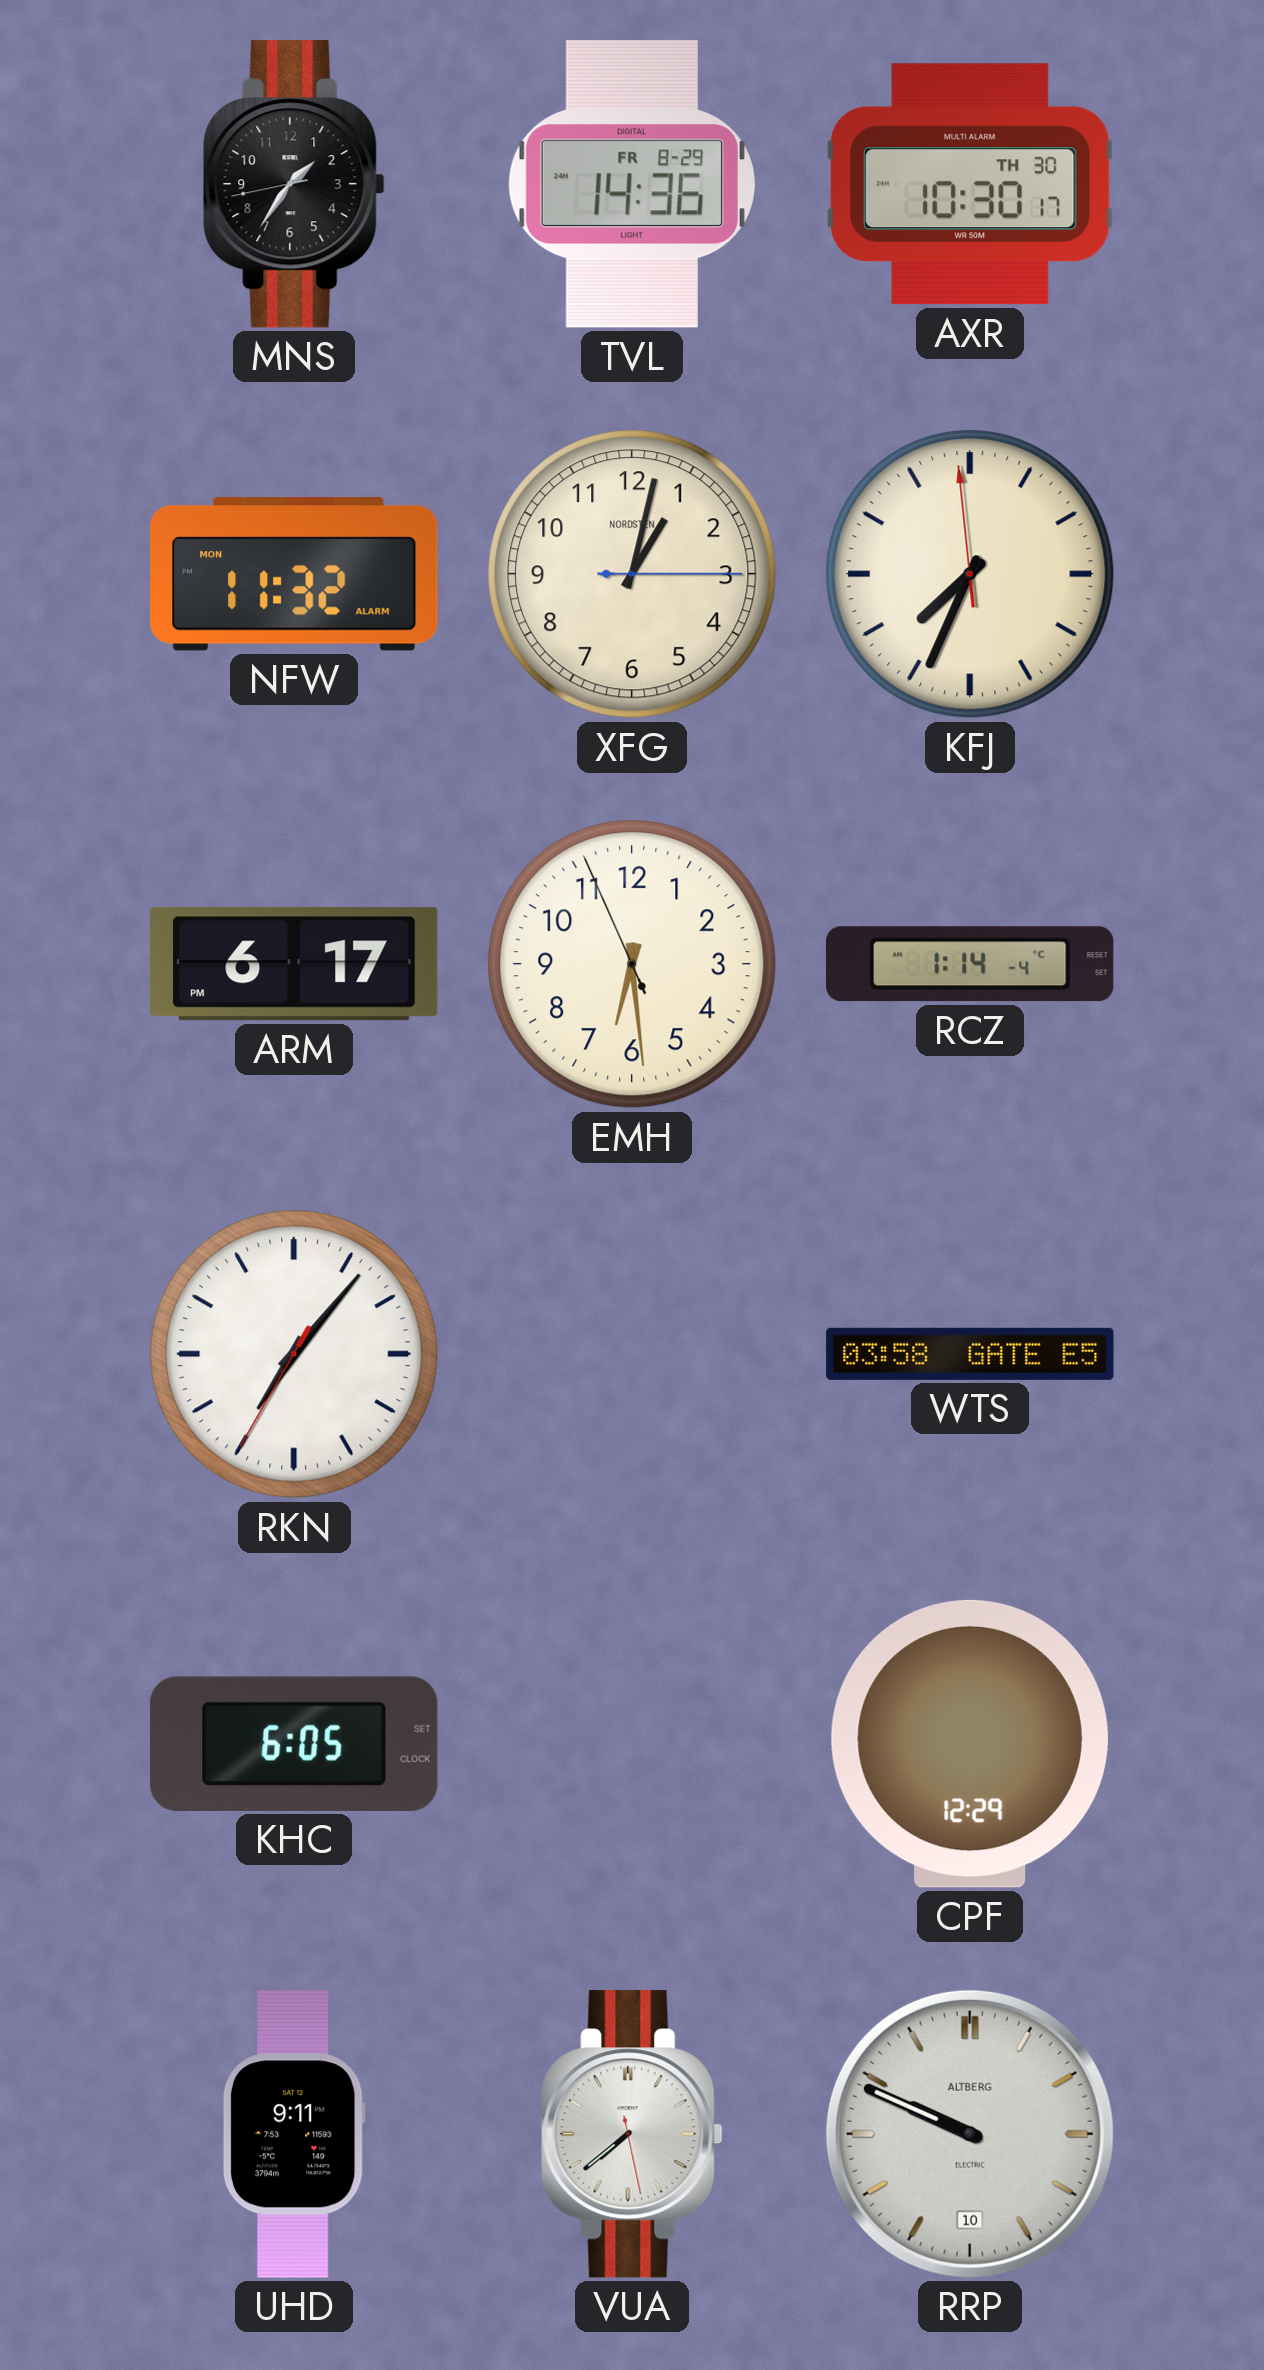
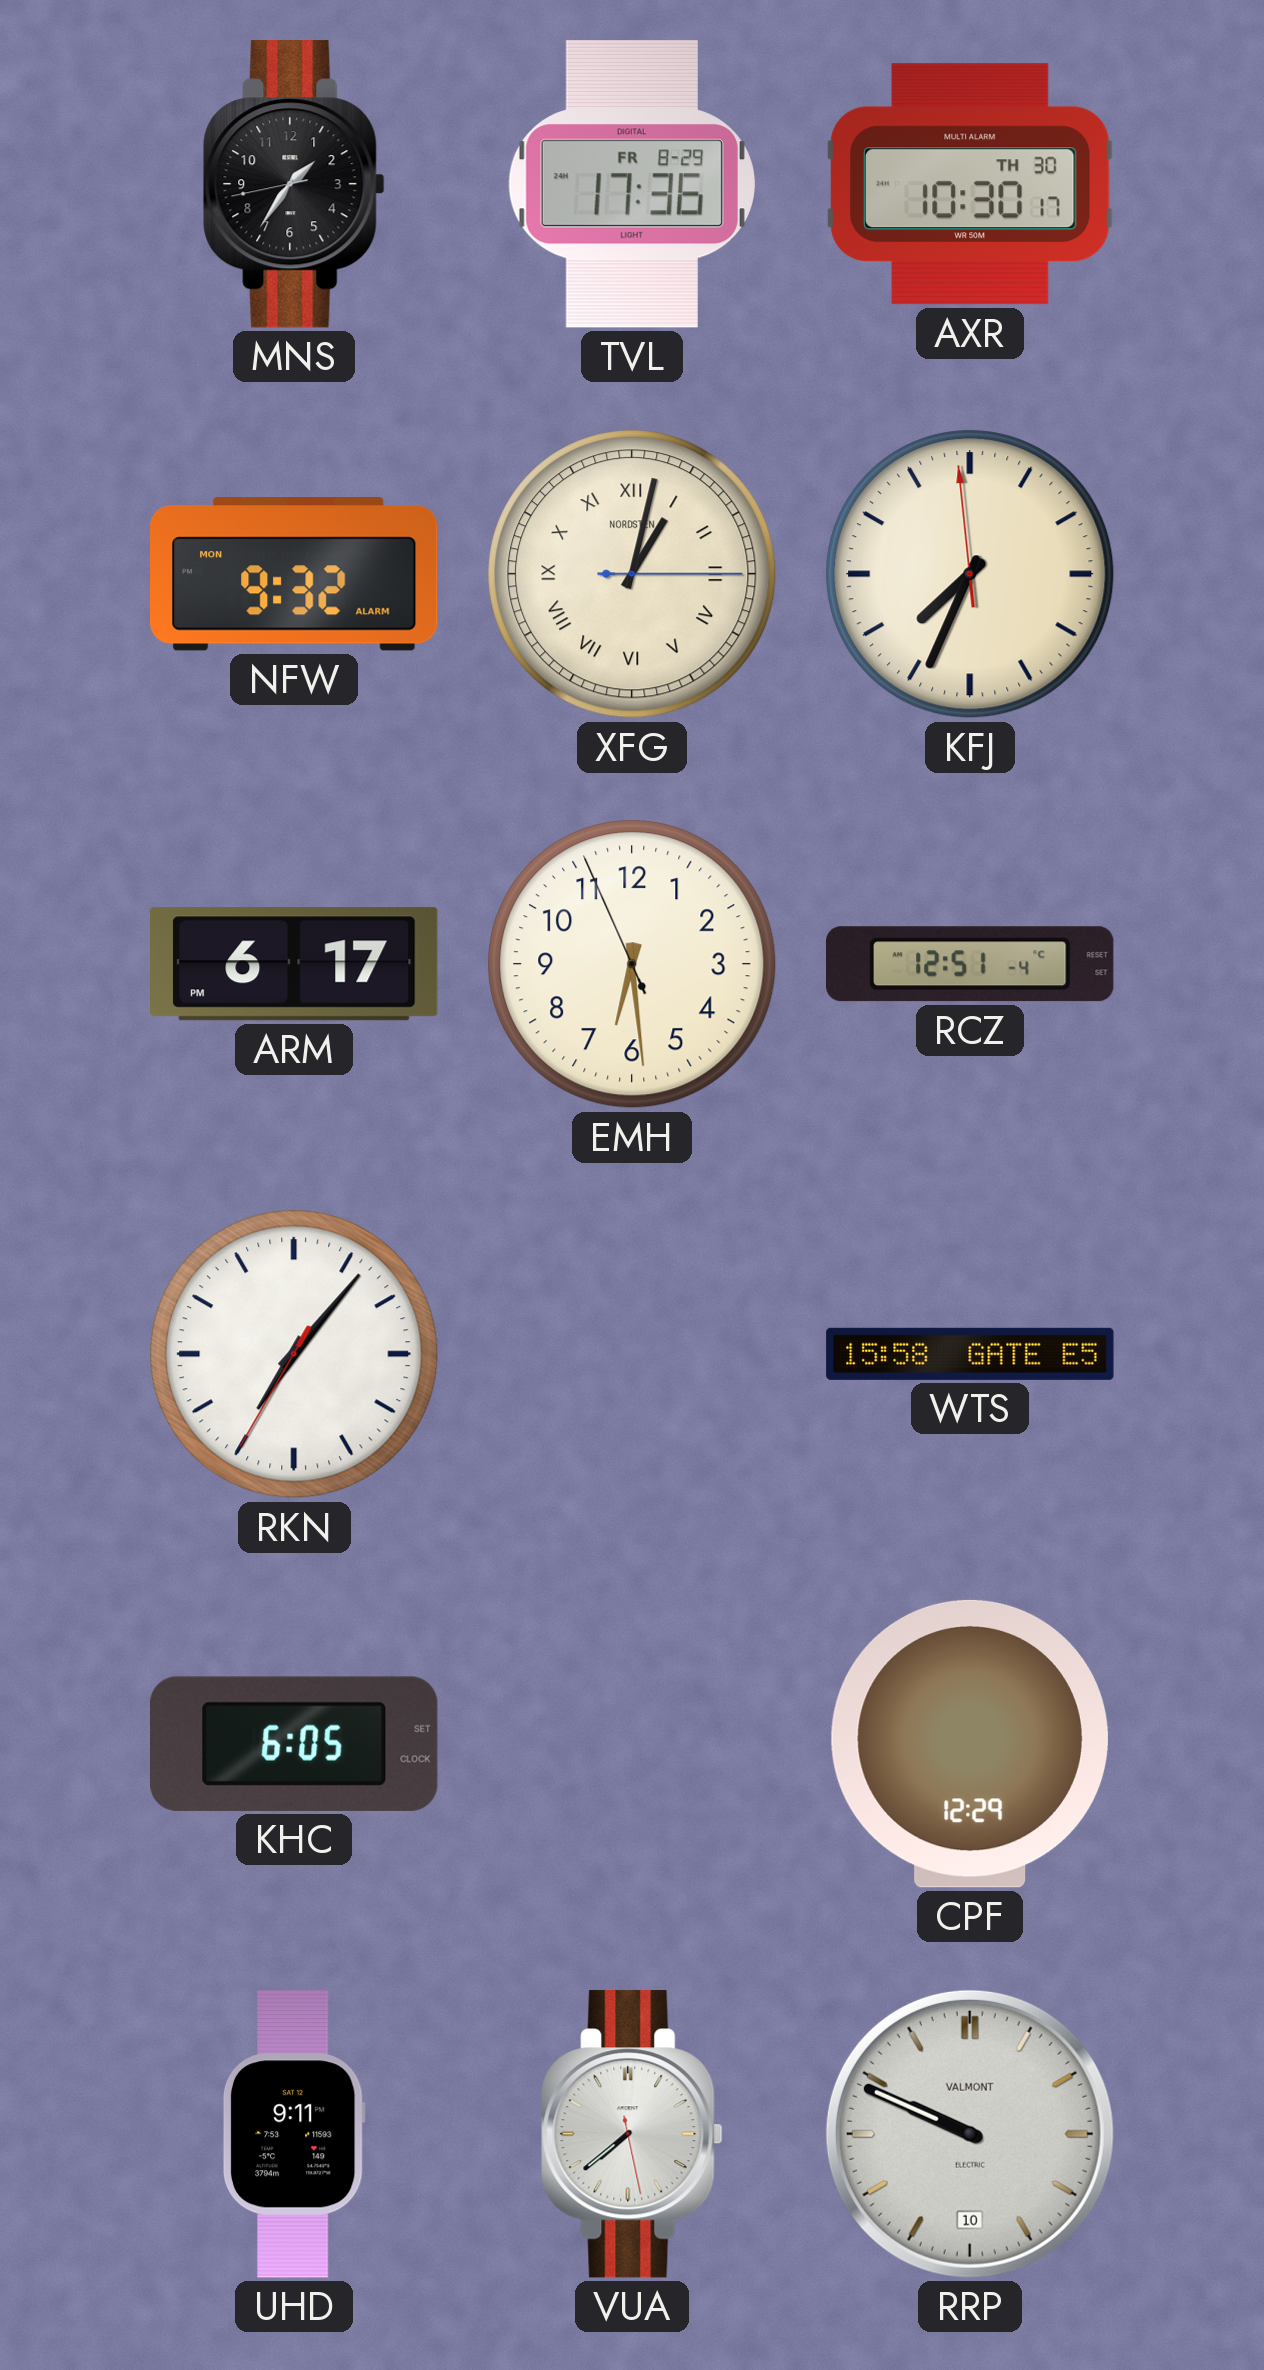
TVL: 14:36 -> 17:36 (632, 184)
NFW: 11:32 -> 9:32 (294, 574)
XFG numerals: Arabic -> Roman (632, 574)
RCZ: 1:14 -> 12:51 (971, 964)
WTS: 03:58 -> 15:58 (970, 1354)
RRP brand: ALTBERG -> VALMONT (970, 2134)
